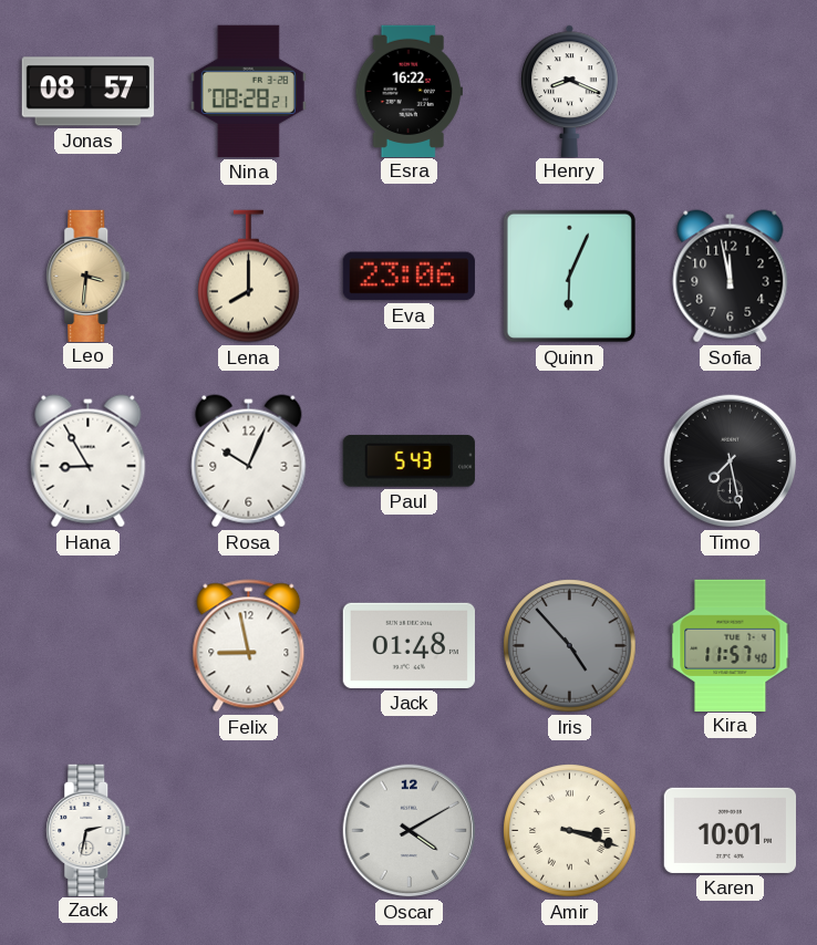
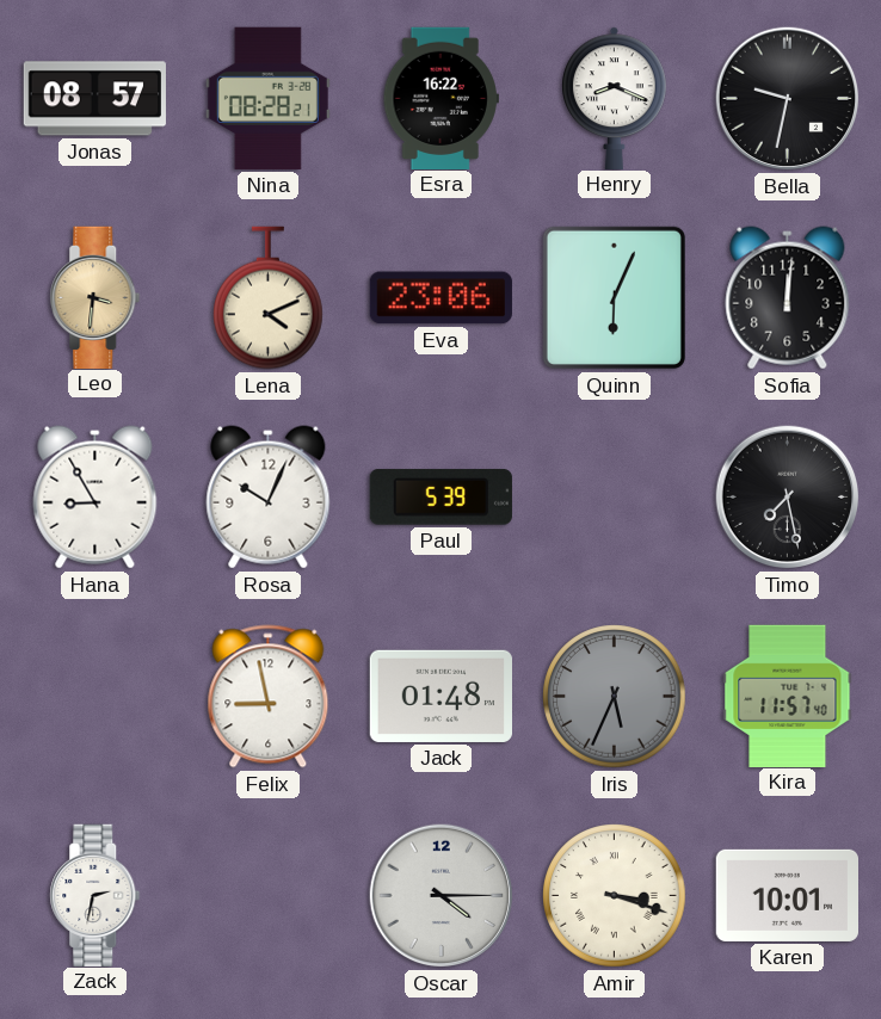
Bella: none -> 9:32 (788, 99)
Lena: 8:00 -> 4:11 (269, 298)
Sofia: 11:58 -> 12:01 (788, 298)
Paul: 5:43 -> 5:39 (440, 498)
Iris: 4:53 -> 5:34 (615, 697)
Oscar: 4:10 -> 4:15 (442, 896)
